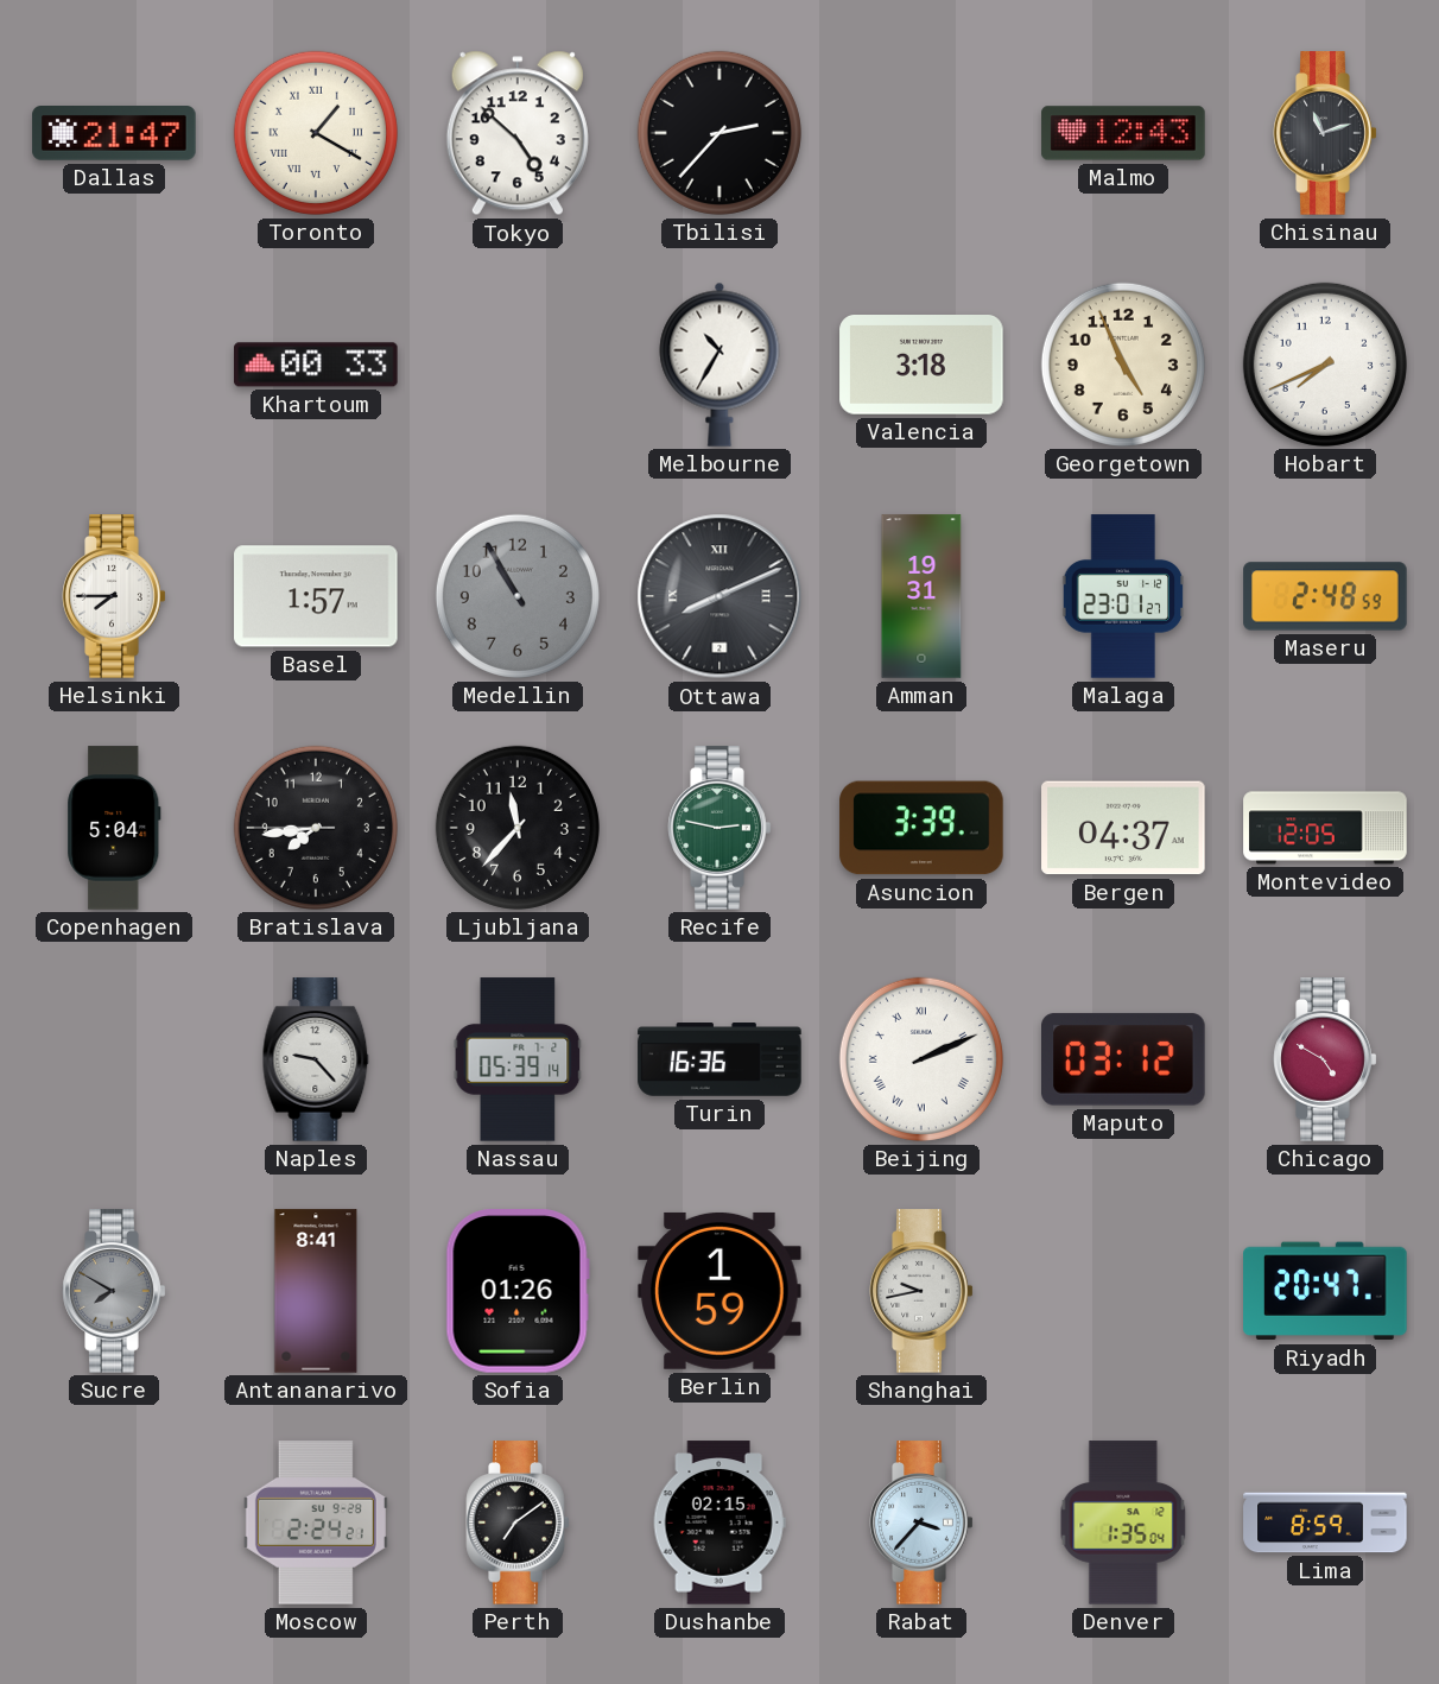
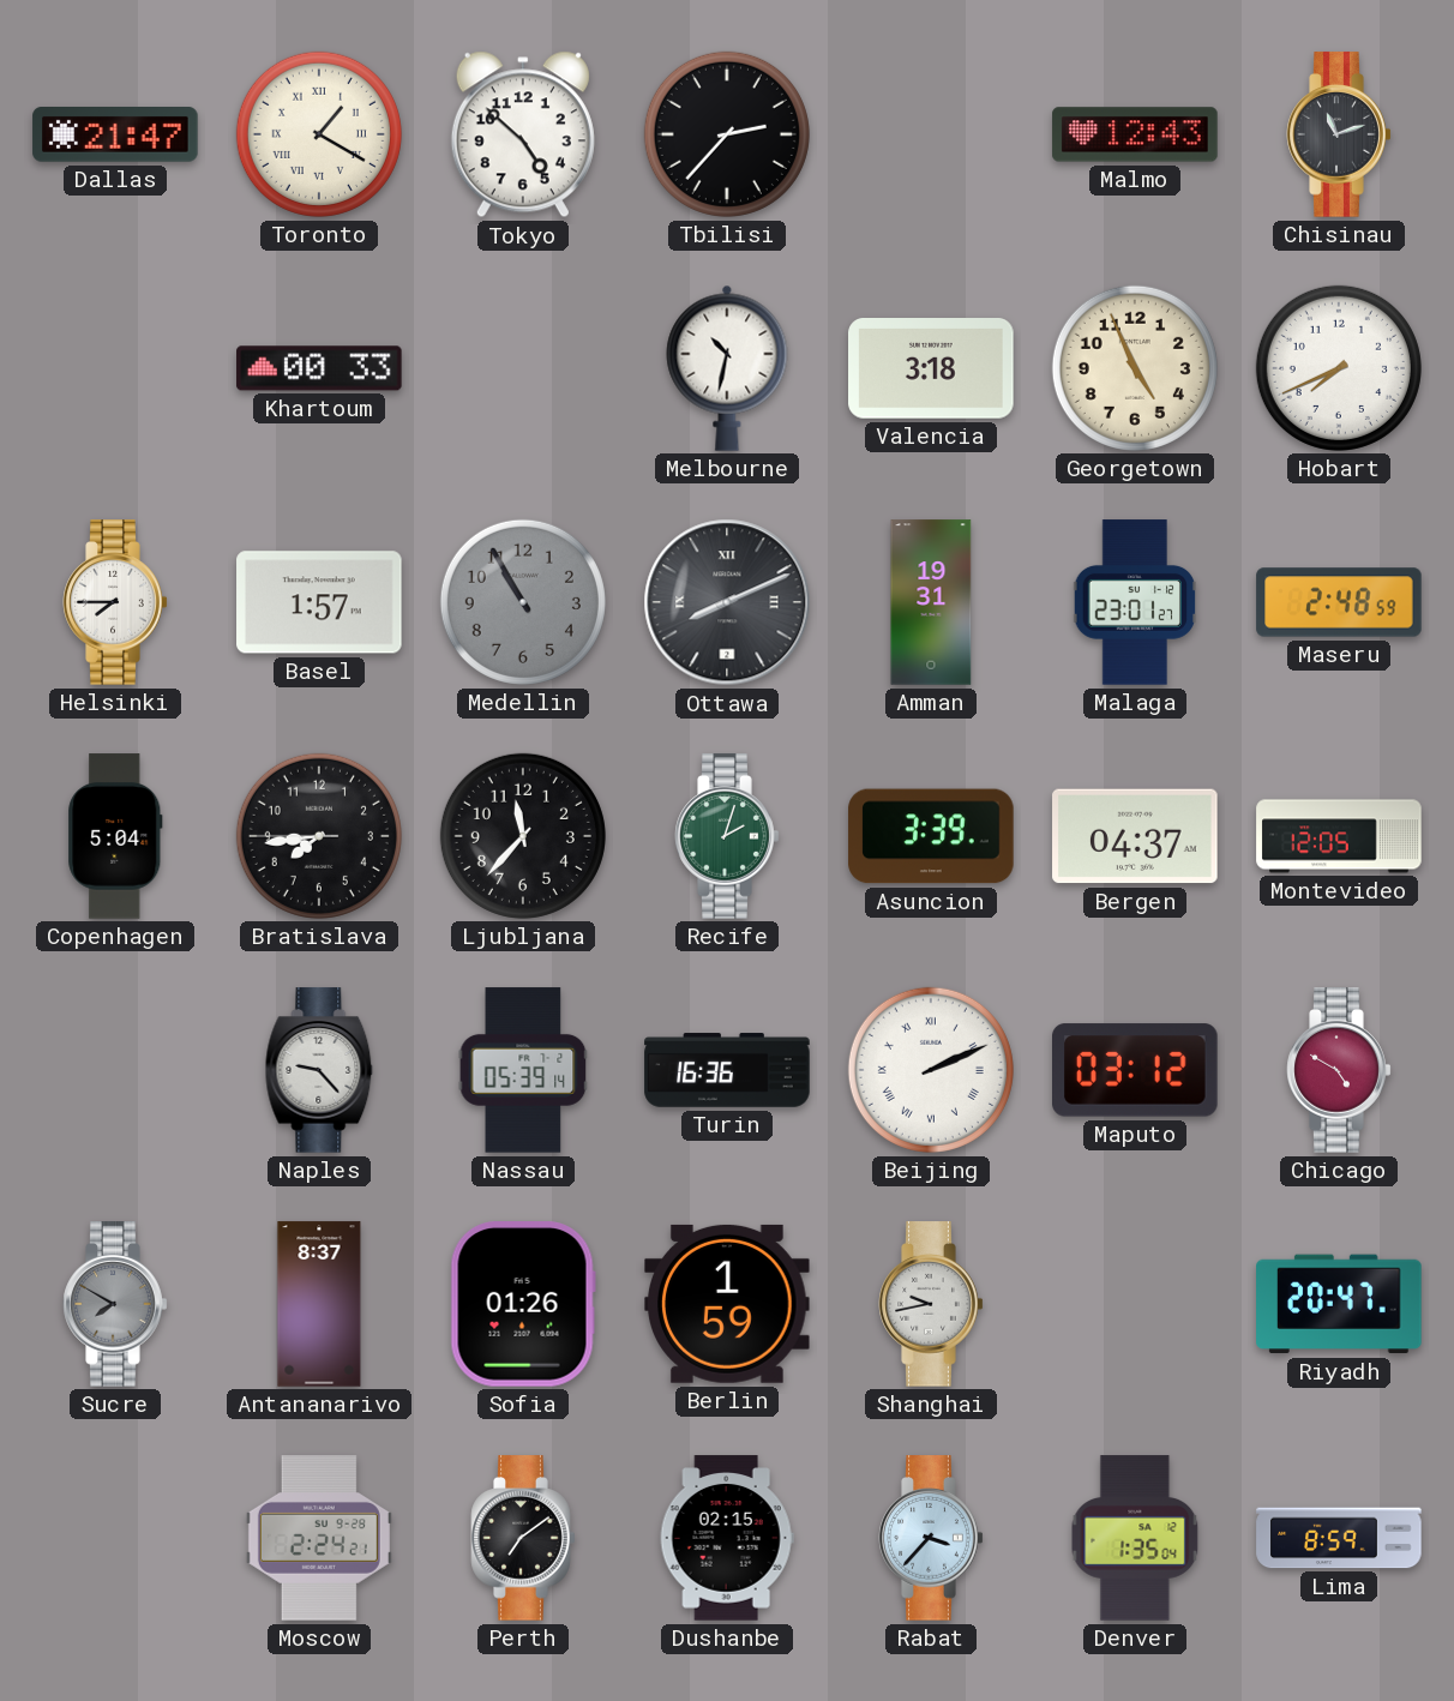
Melbourne: 10:35 -> 10:32 (727, 368)
Recife: 2:47 -> 2:03 (727, 836)
Antananarivo: 8:41 -> 8:37 (319, 1304)
